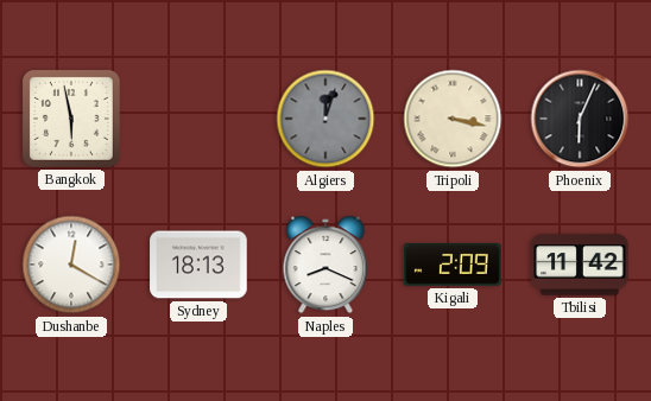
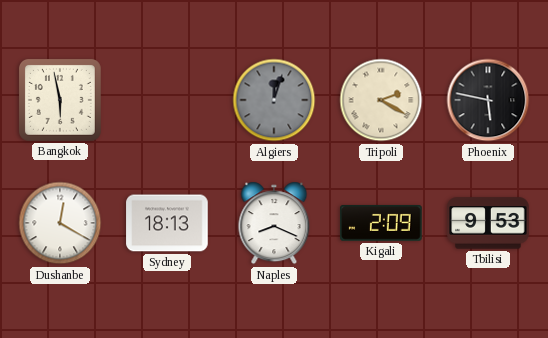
Tripoli: 3:17 -> 2:20 (381, 100)
Phoenix: 6:04 -> 5:47 (488, 100)
Tbilisi: 11:42 -> 9:53 (488, 223)
